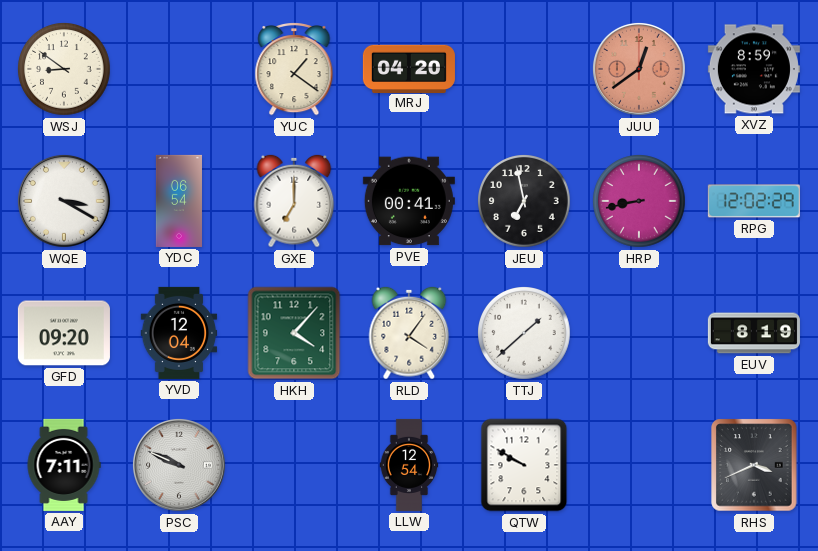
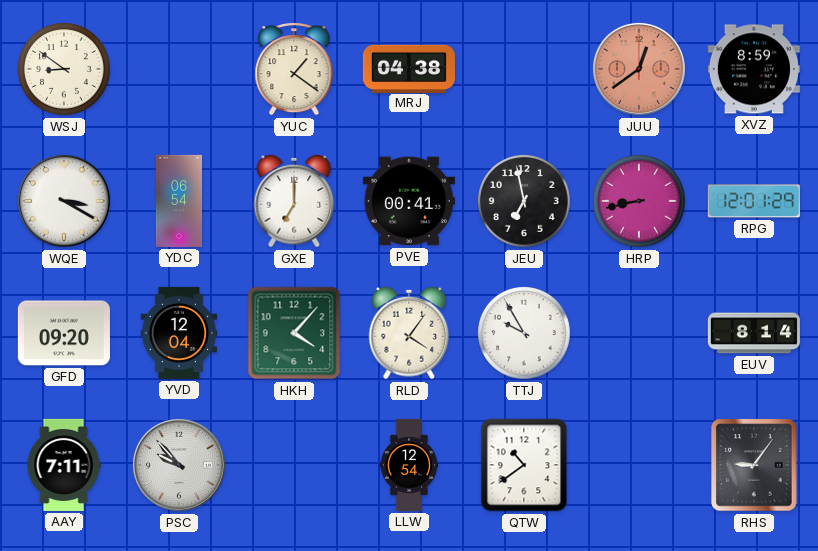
MRJ: 04:20 -> 04:38 (409, 68)
RPG: 12:02 -> 12:01 (754, 201)
TTJ: 1:38 -> 9:55 (525, 334)
EUV: 8:19 -> 8:14 (754, 333)
PSC: 9:49 -> 9:53 (179, 465)
QTW: 9:50 -> 10:39 (524, 465)
RHS: 3:41 -> 9:06 (754, 465)
